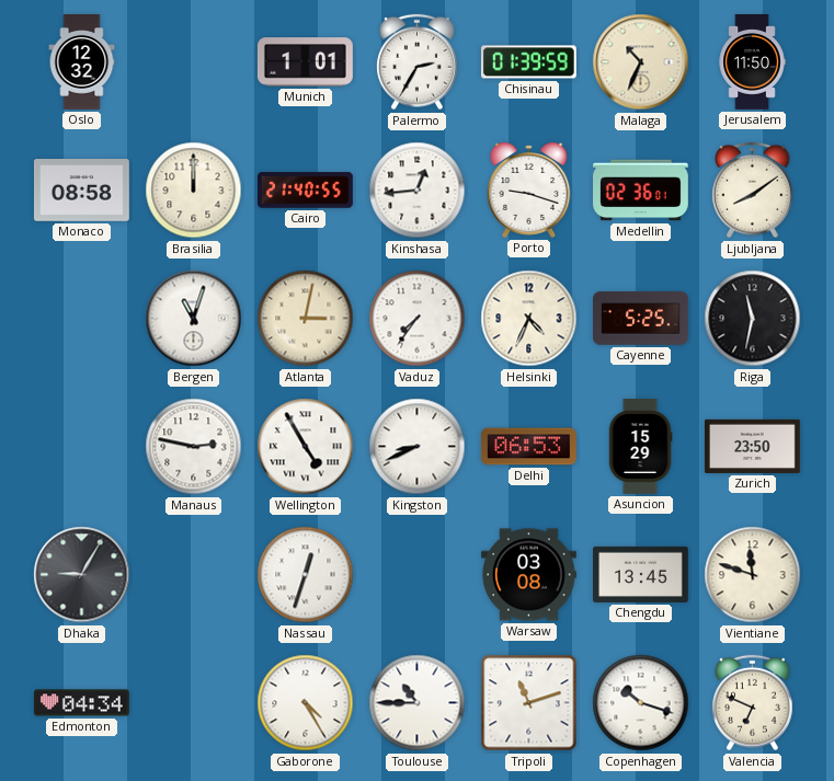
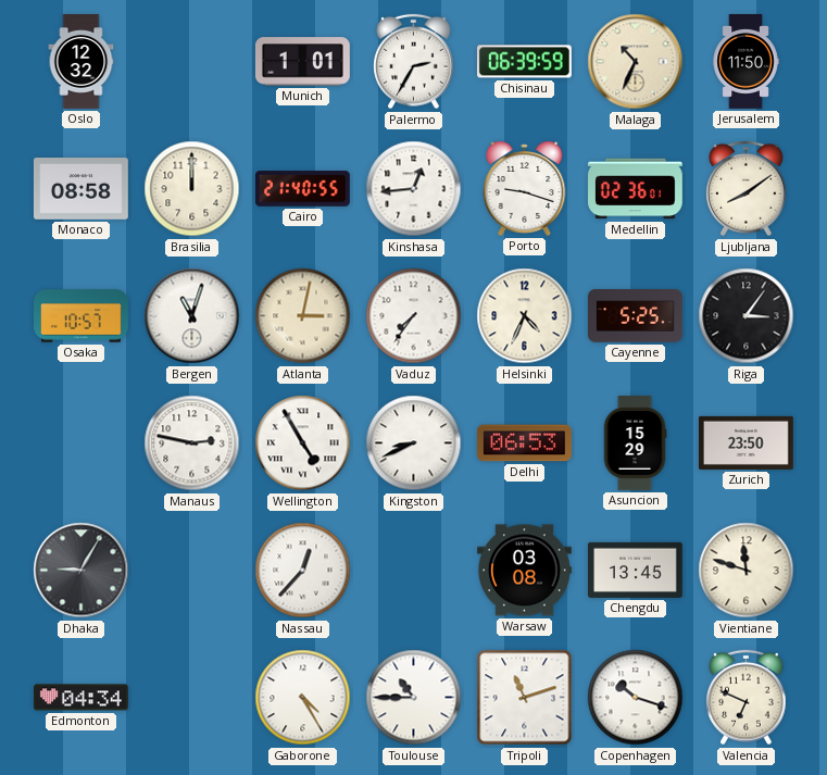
Chisinau: 01:39 -> 06:39 (524, 62)
Osaka: none -> 10:57 (82, 316)
Riga: 11:32 -> 3:06 (747, 316)
Nassau: 12:33 -> 12:37 (303, 571)
